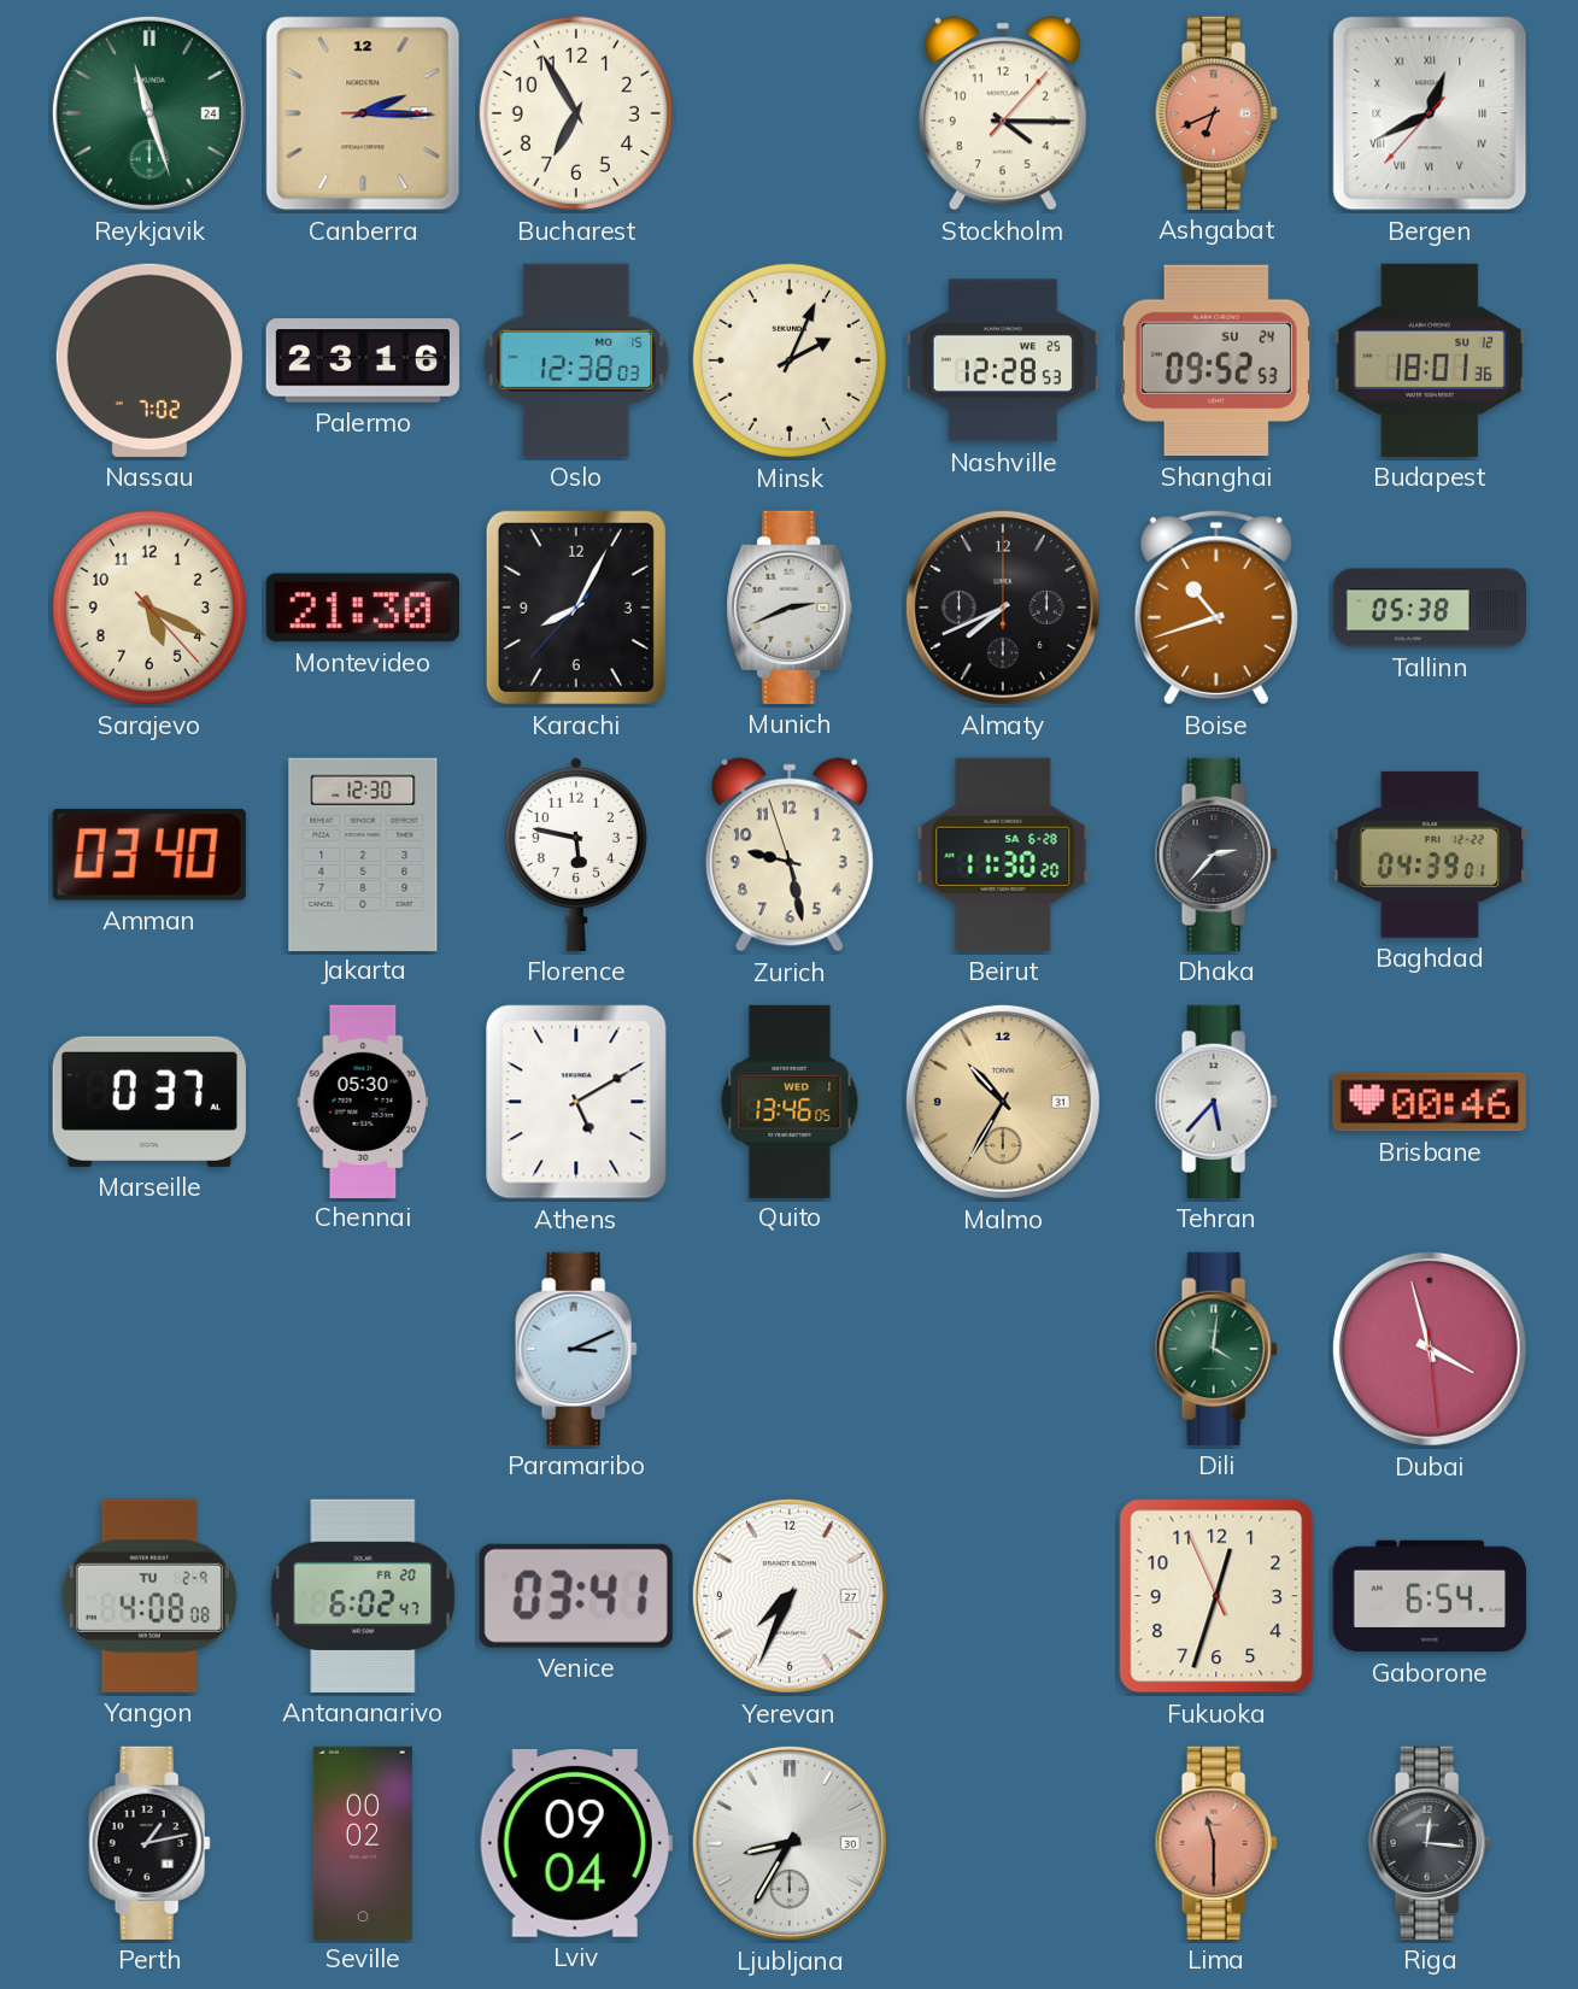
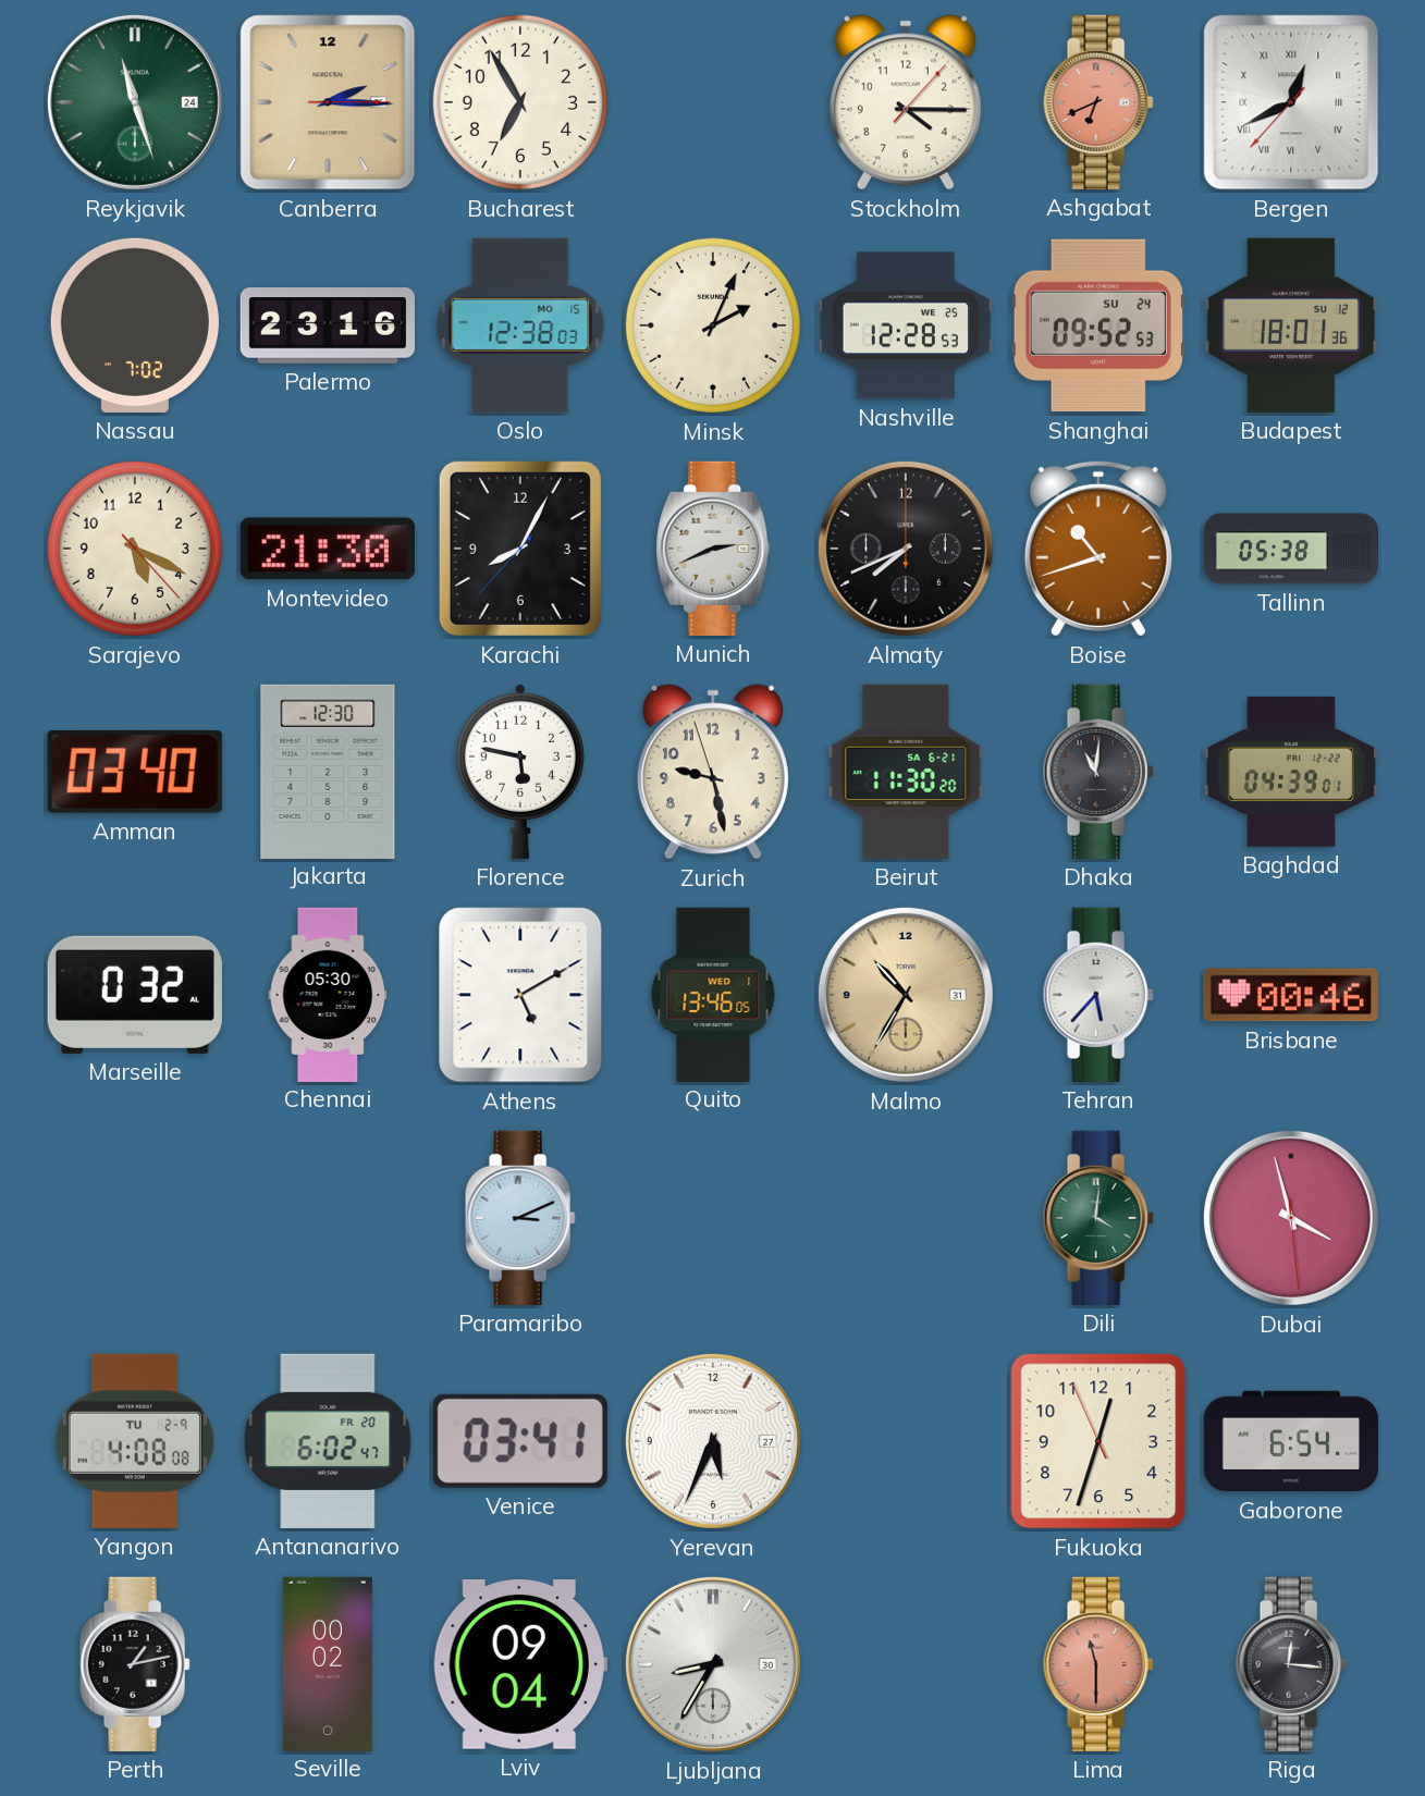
Beirut date: SA 6-28 -> SA 6-21 (906, 772)
Dhaka: 2:37 -> 11:01 (1098, 772)
Marseille: 0:37 -> 0:32 (135, 995)
Yerevan: 7:34 -> 5:34 (713, 1441)
